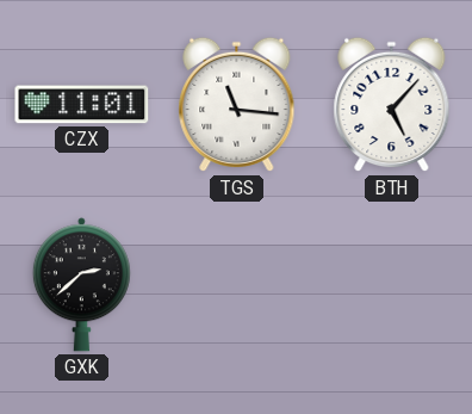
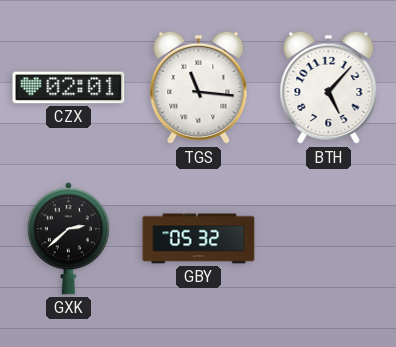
CZX: 11:01 -> 02:01 (69, 88)
GBY: none -> 05:32 (199, 239)
